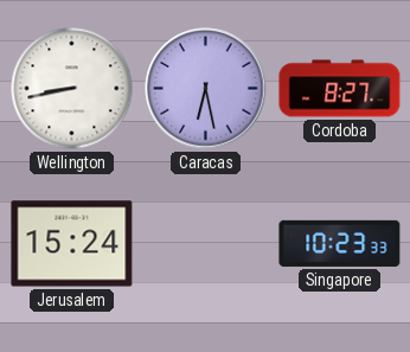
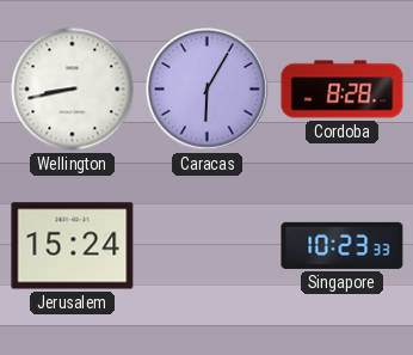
Caracas: 6:28 -> 6:05 (208, 90)
Cordoba: 8:27 -> 8:28 (343, 90)
